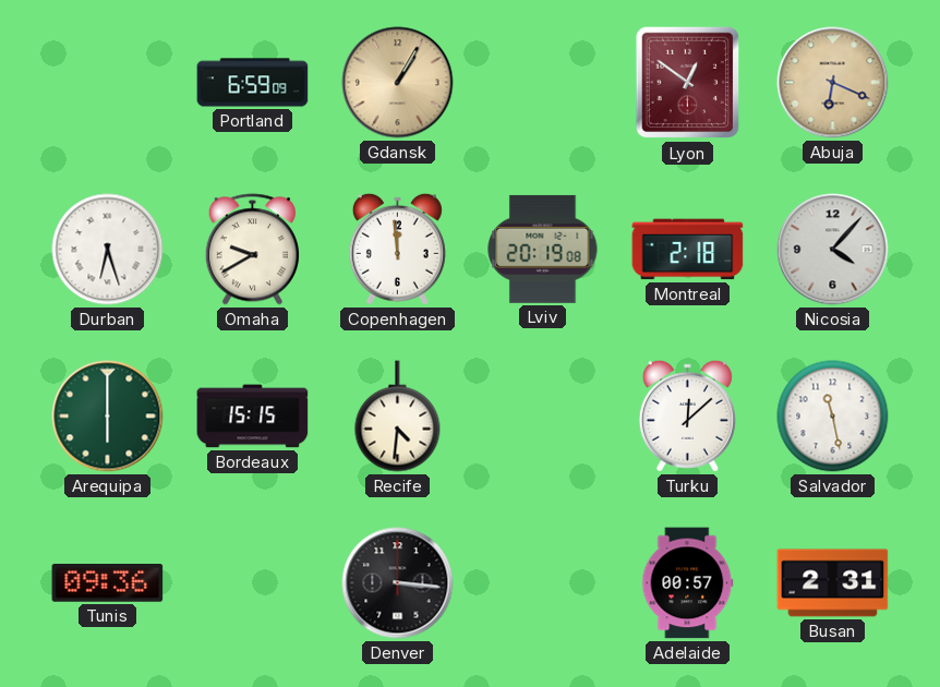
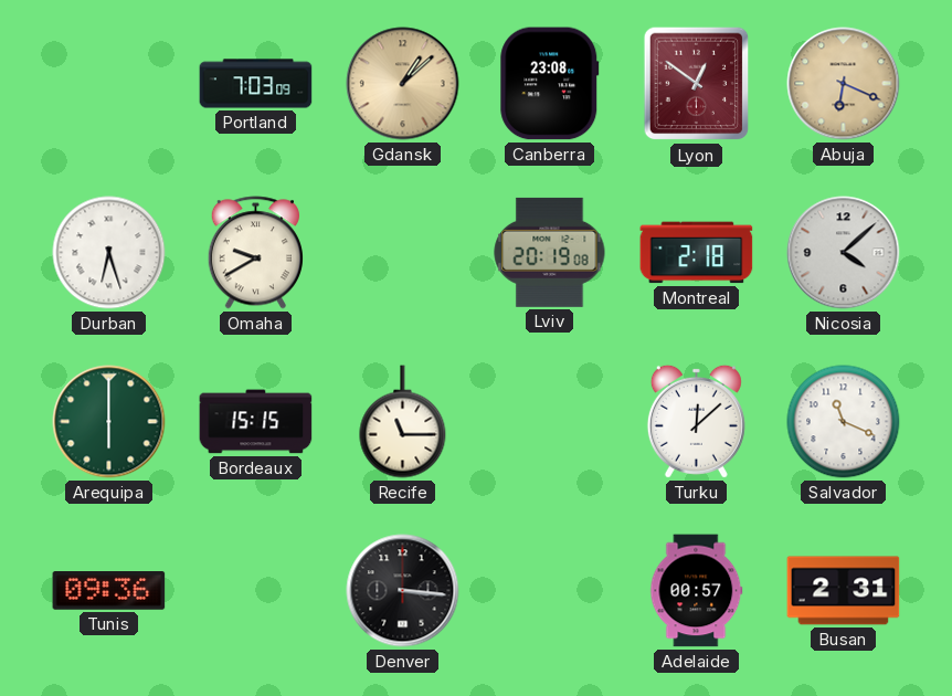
Portland: 6:59 -> 7:03 (256, 84)
Gdansk: 1:05 -> 1:08 (403, 84)
Canberra: none -> 23:08 (550, 84)
Copenhagen: 11:59 -> none (397, 249)
Nicosia: 4:07 -> 4:08 (844, 253)
Recife: 4:31 -> 11:15 (403, 422)
Salvador: 11:28 -> 11:19 (844, 422)
